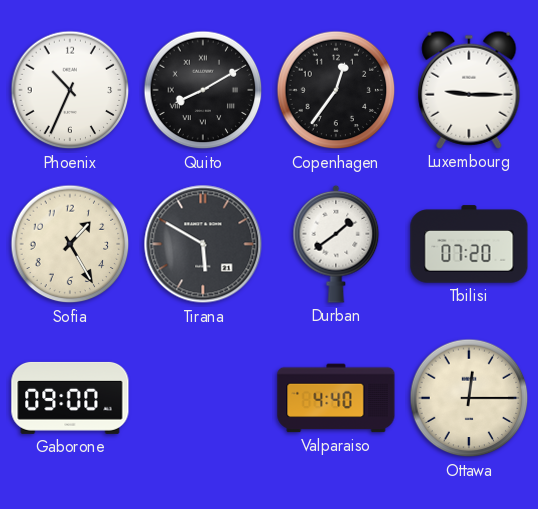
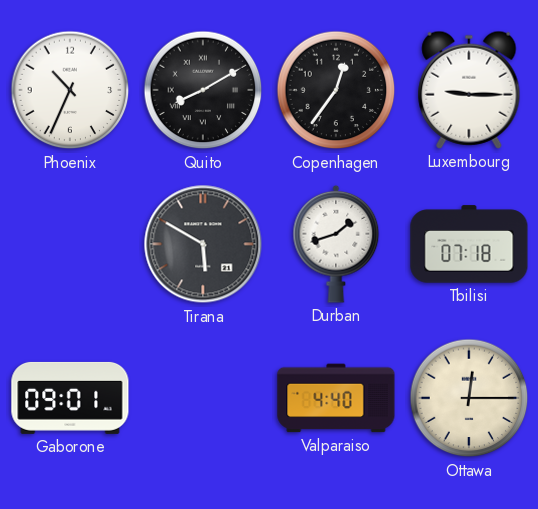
Sofia: 1:25 -> none (70, 244)
Durban: 1:39 -> 1:42 (336, 244)
Tbilisi: 07:20 -> 07:18 (469, 244)
Gaborone: 09:00 -> 09:01 (70, 398)
